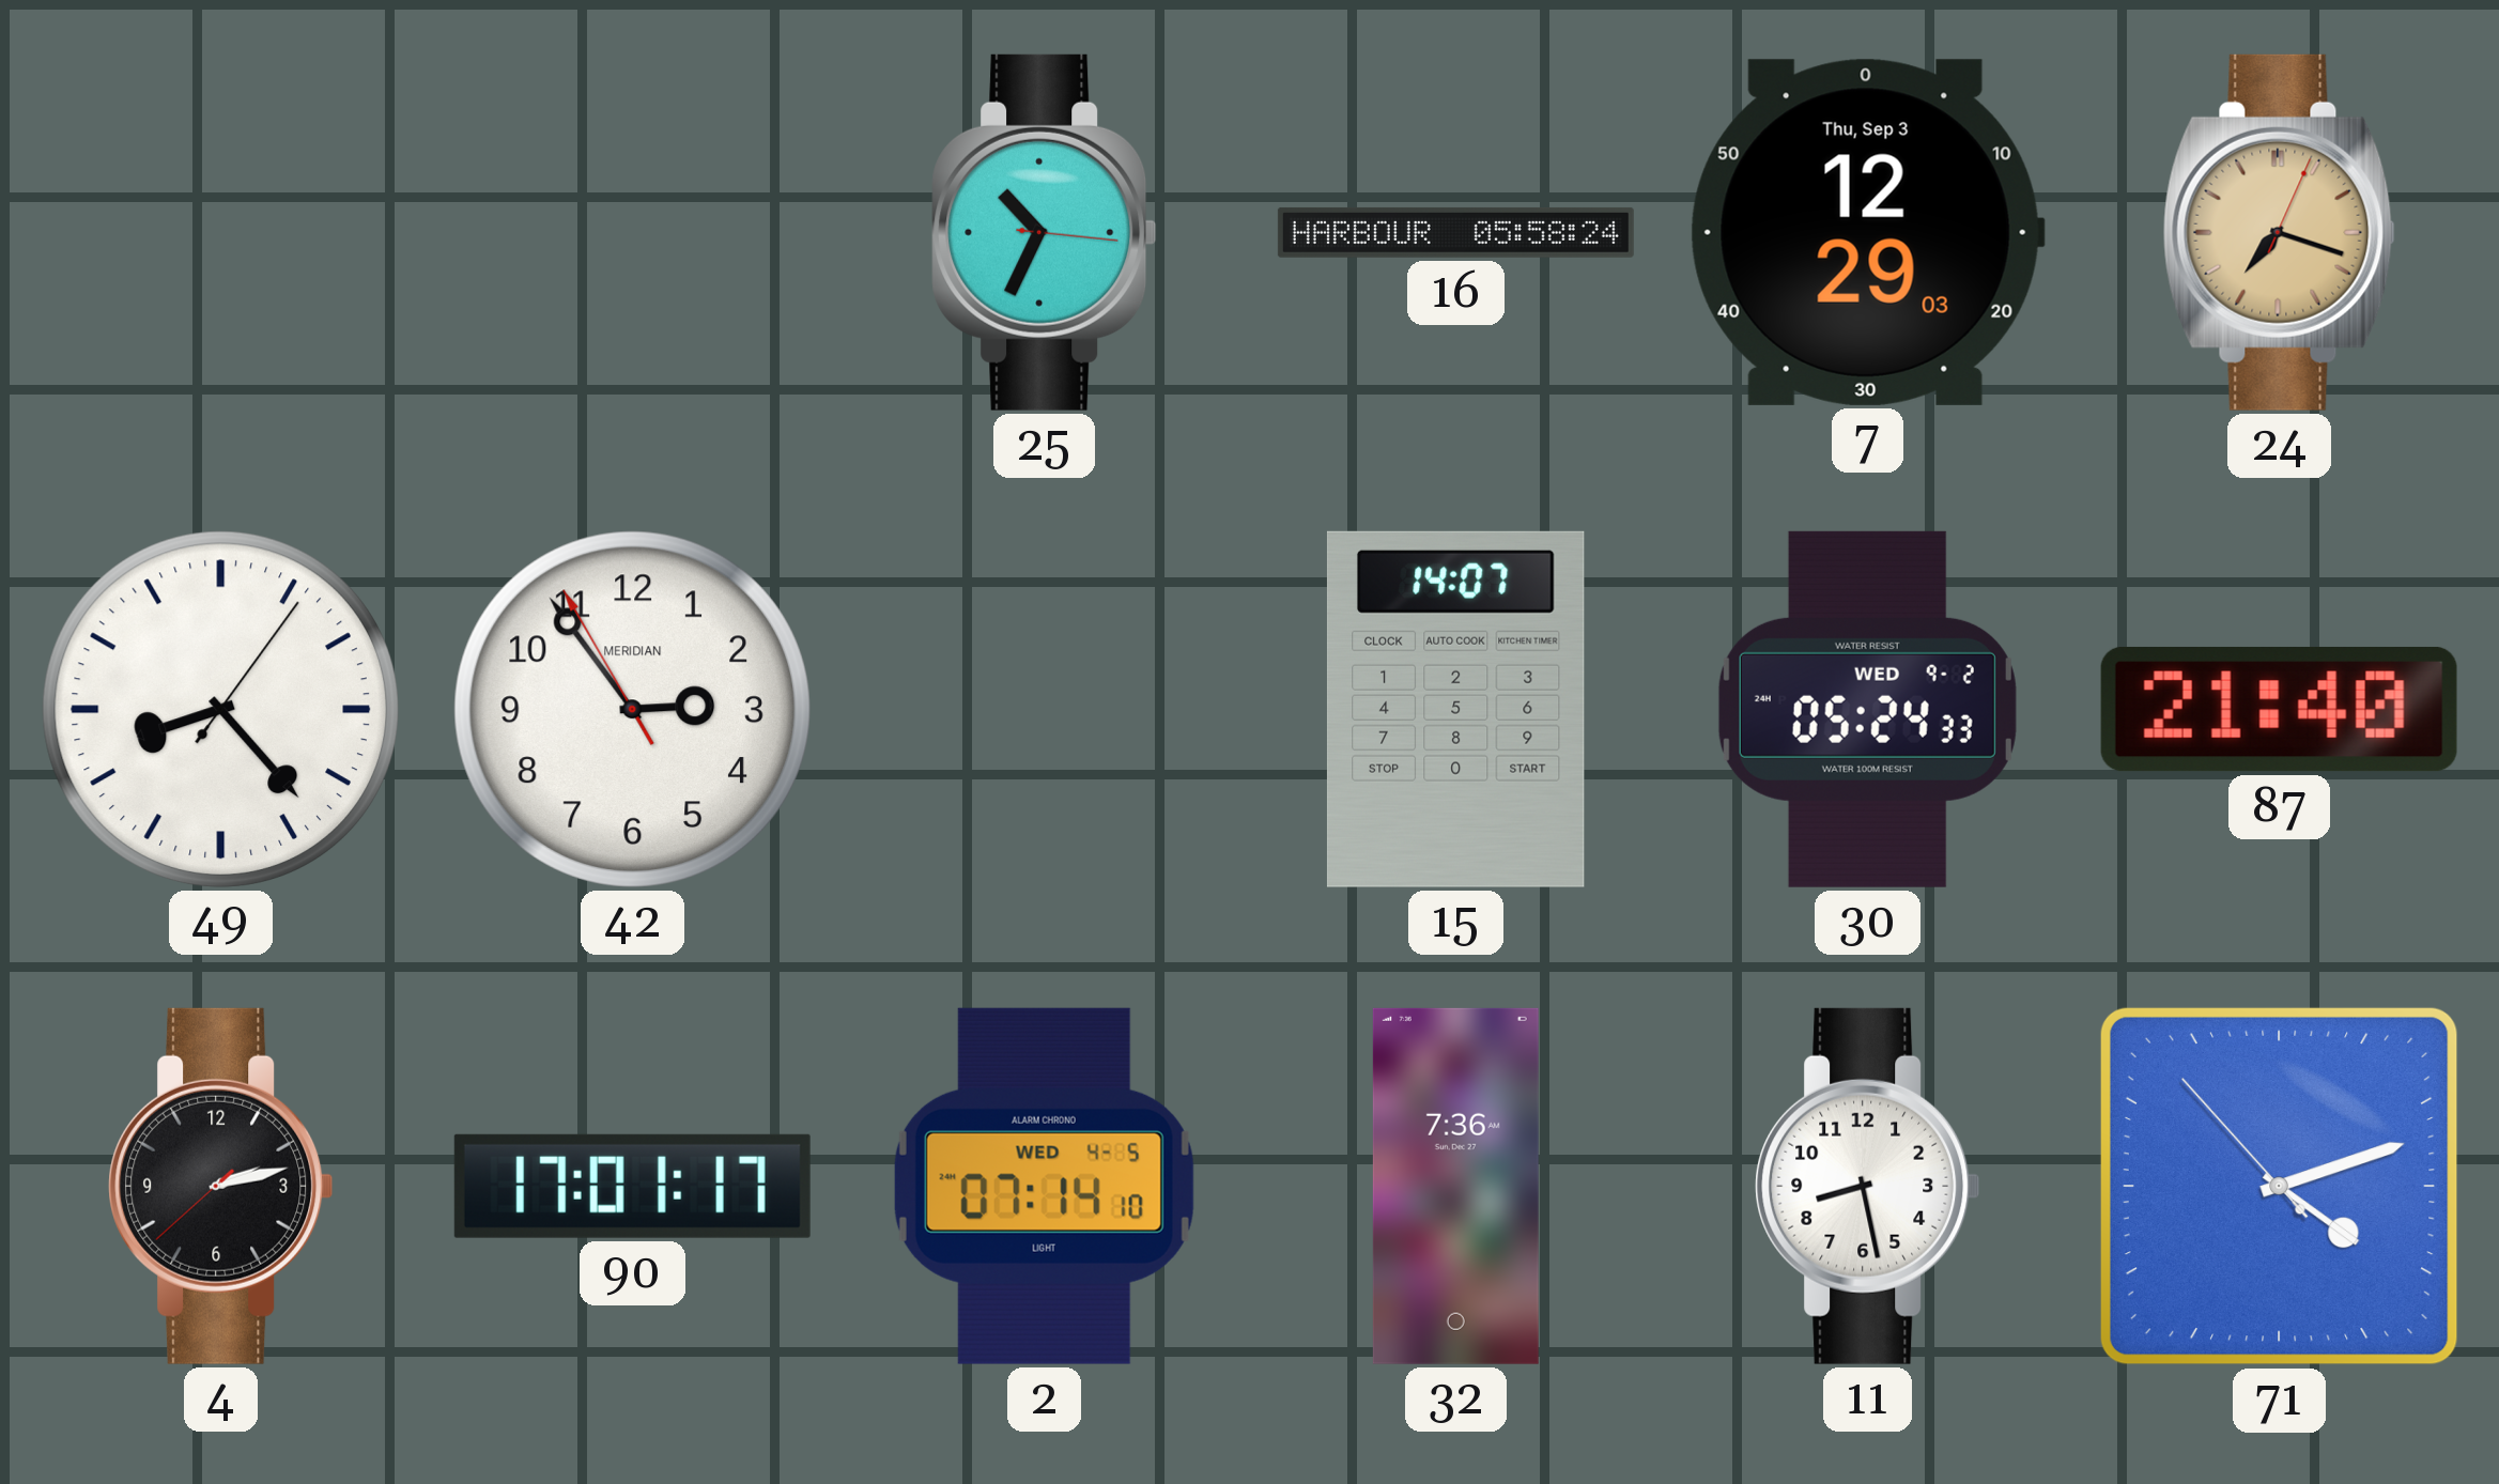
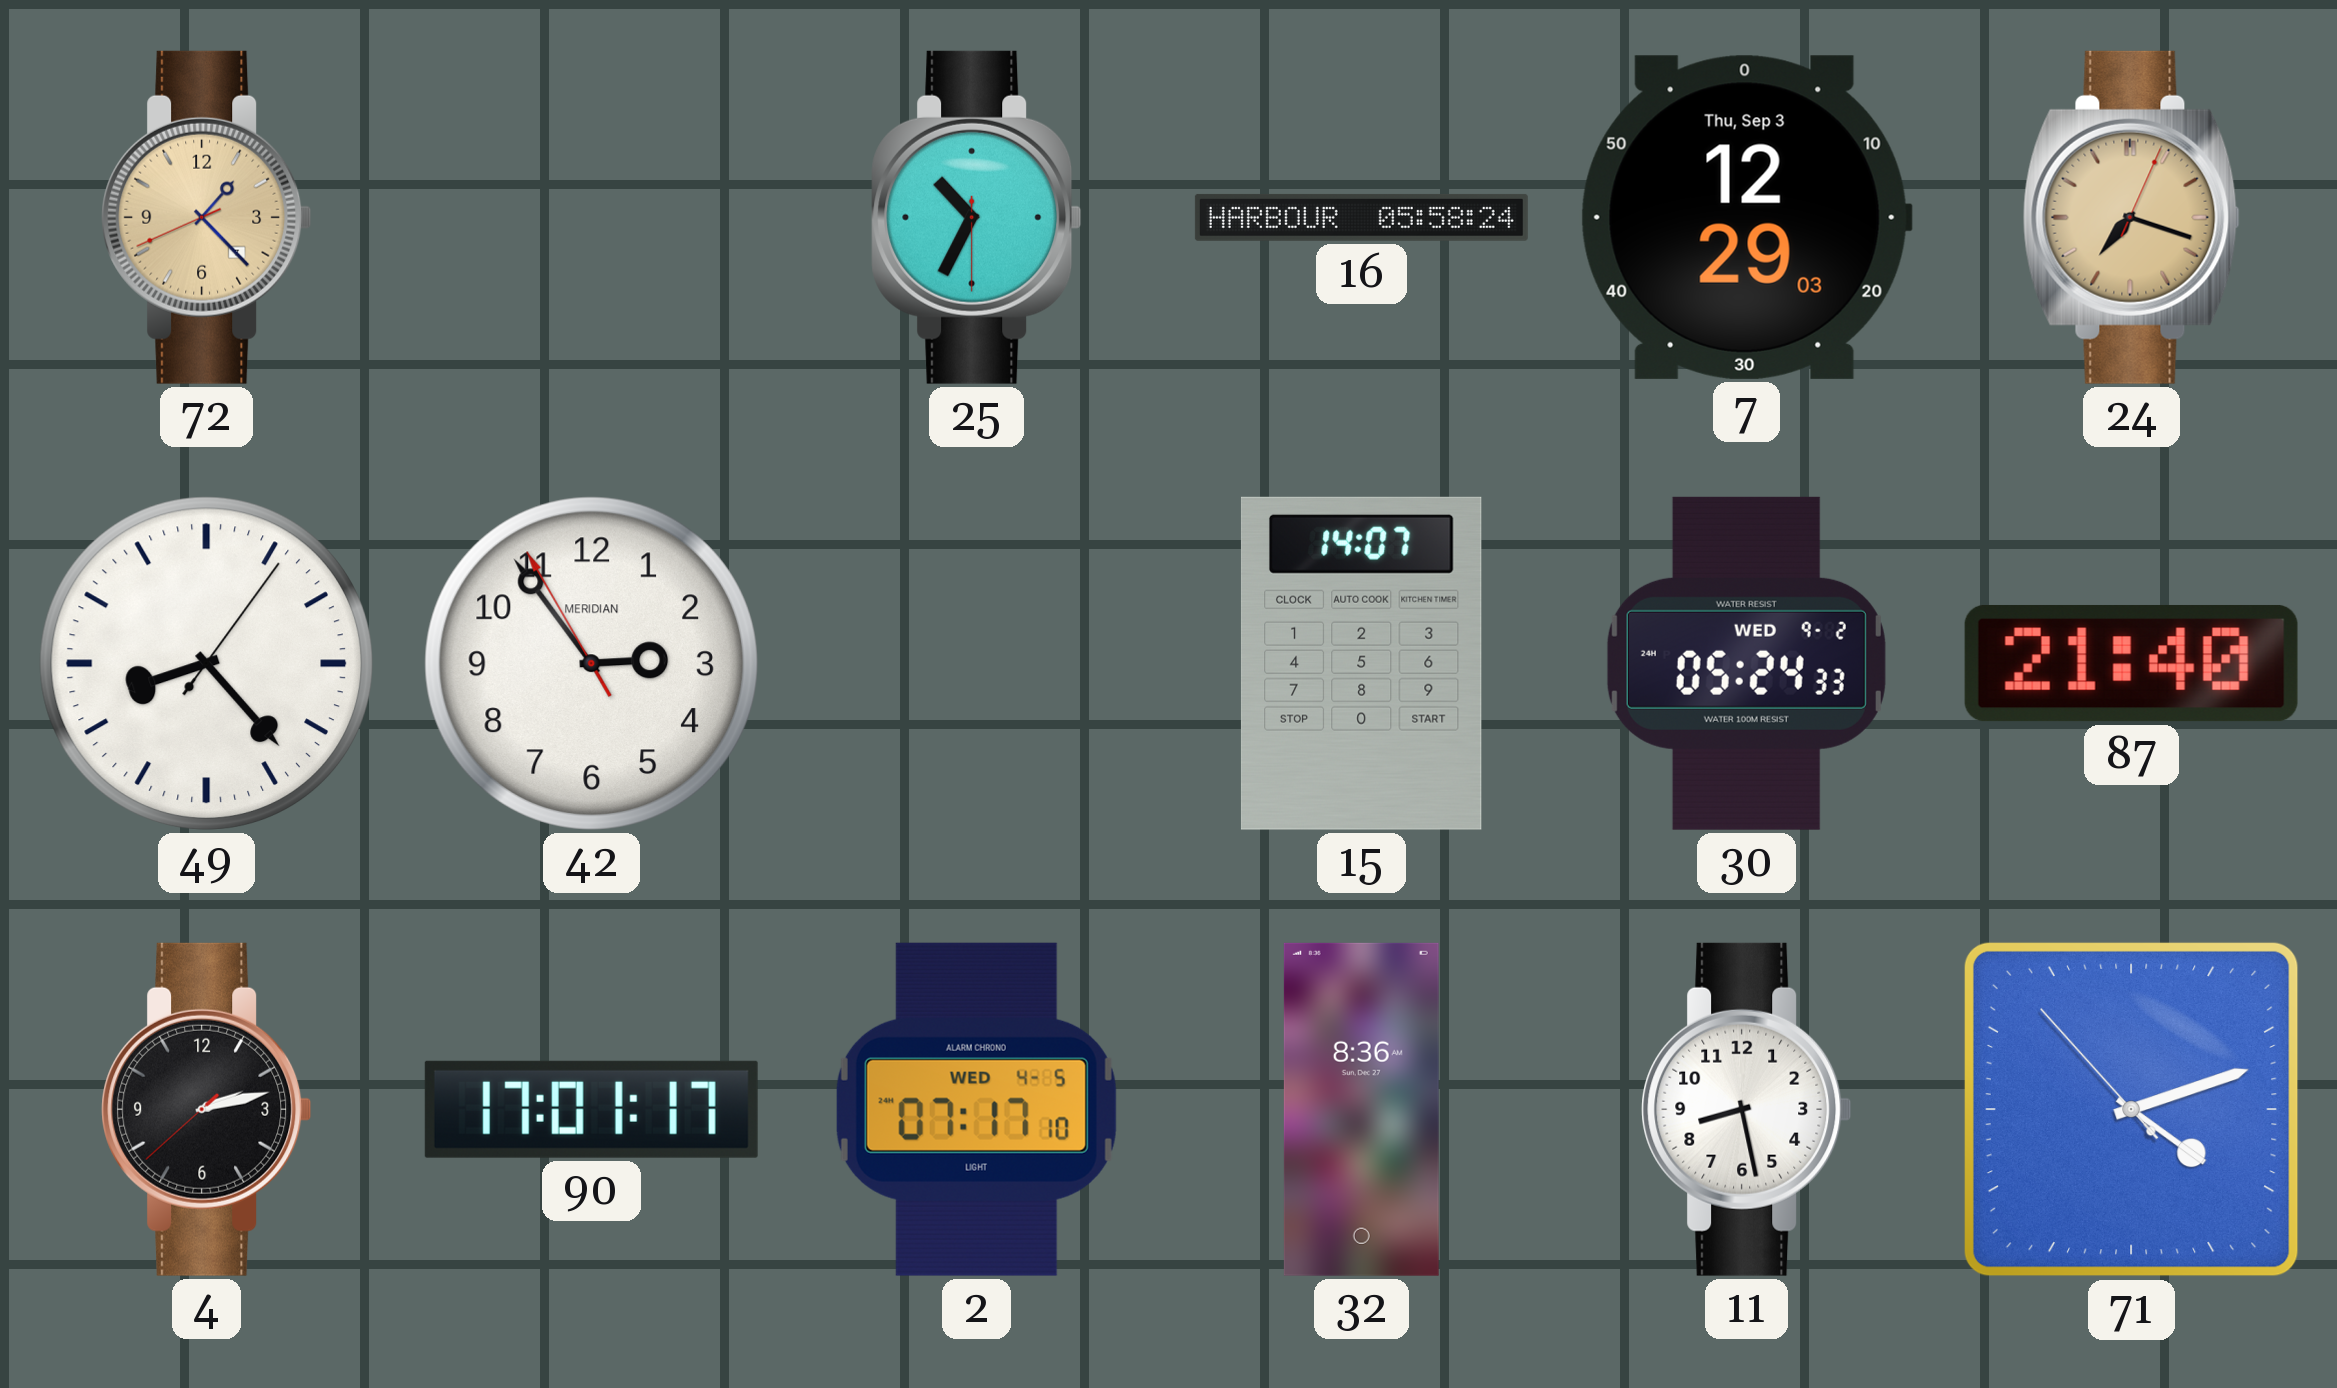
72: none -> 1:22 (207, 217)
25: 10:34:16 -> 10:34:30 (977, 217)
2: 07:14 -> 07:17 (976, 1109)
32: 7:36 -> 8:36 (1361, 1109)
